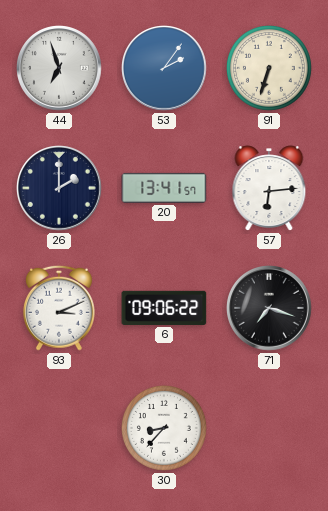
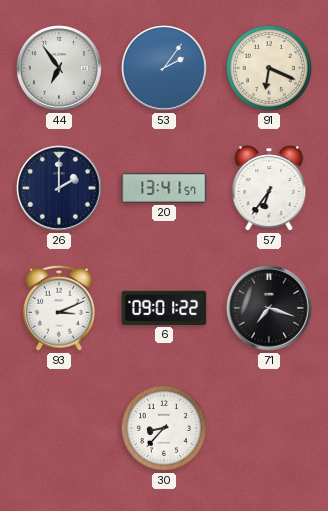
44: 6:57 -> 6:54 (60, 69)
91: 6:33 -> 6:19 (269, 68)
57: 6:14 -> 6:36 (269, 188)
6: 09:06 -> 09:01 (164, 308)
